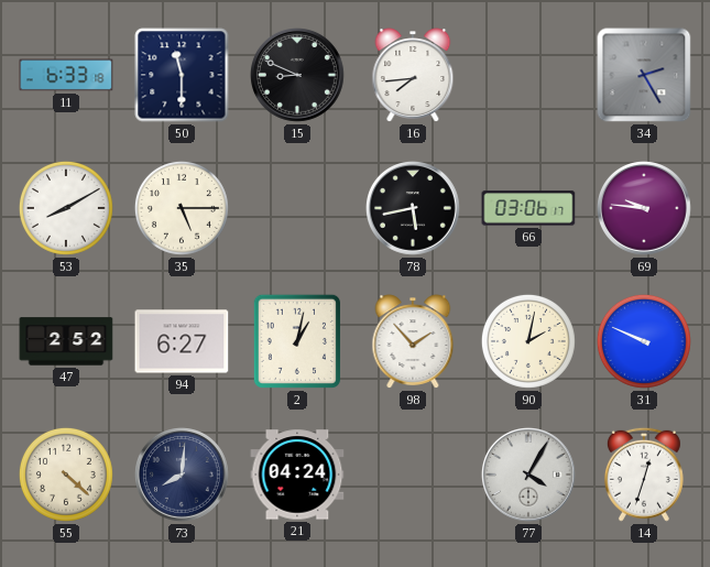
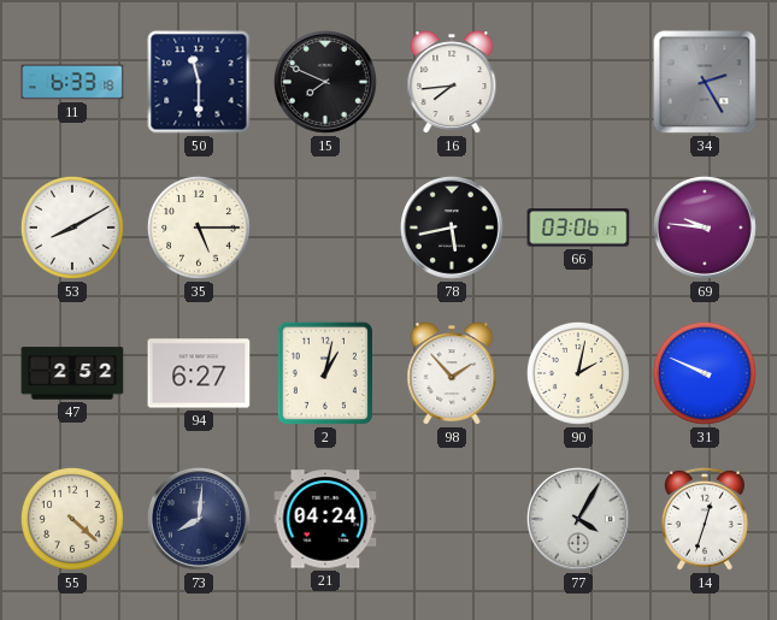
15: 8:49 -> 7:49 (326, 83)
